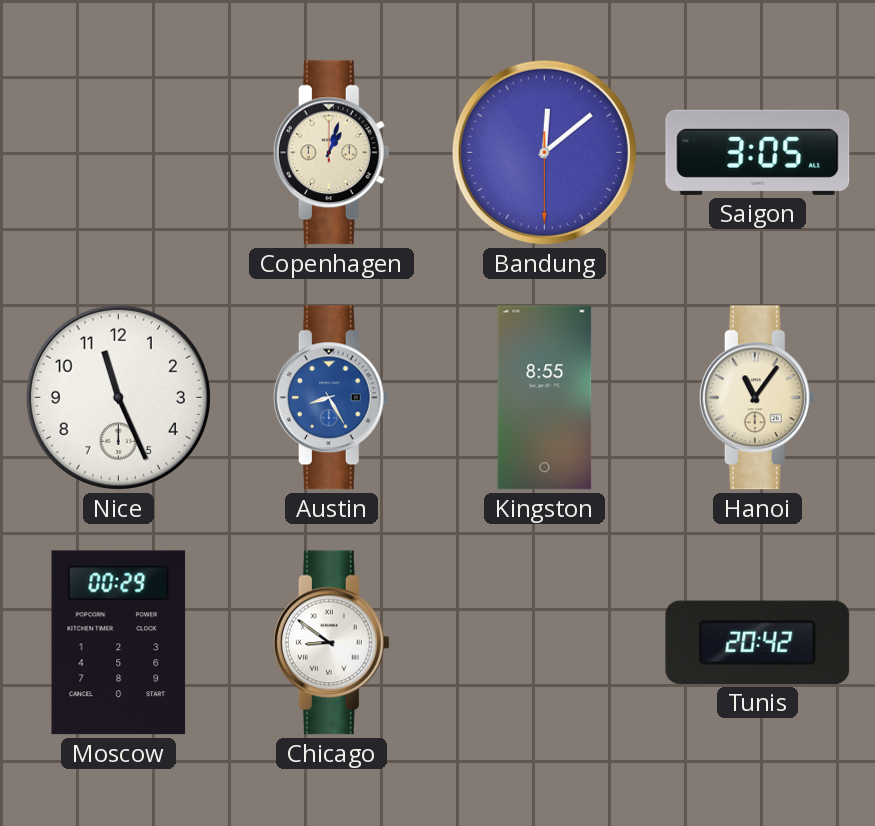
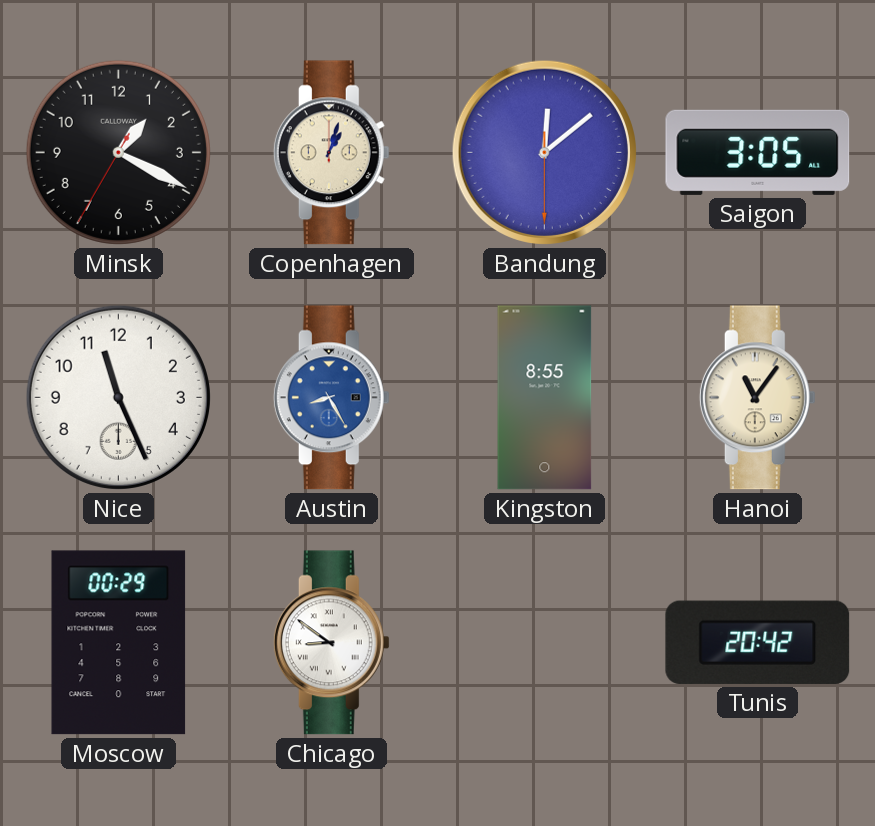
Minsk: none -> 1:19 (118, 152)
